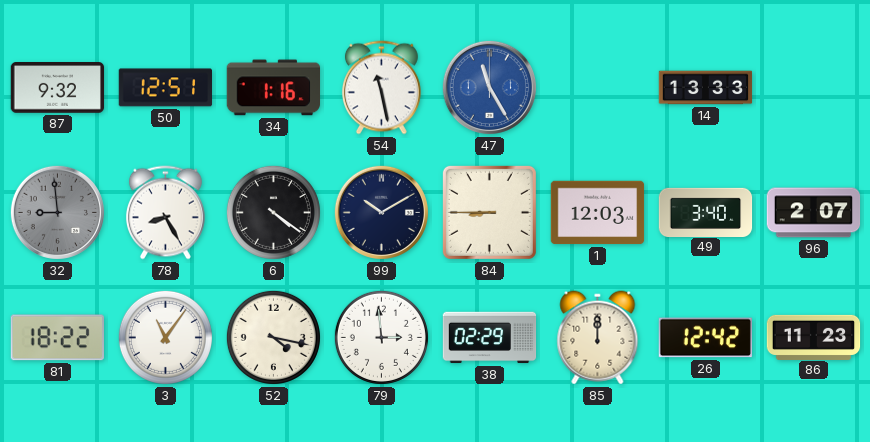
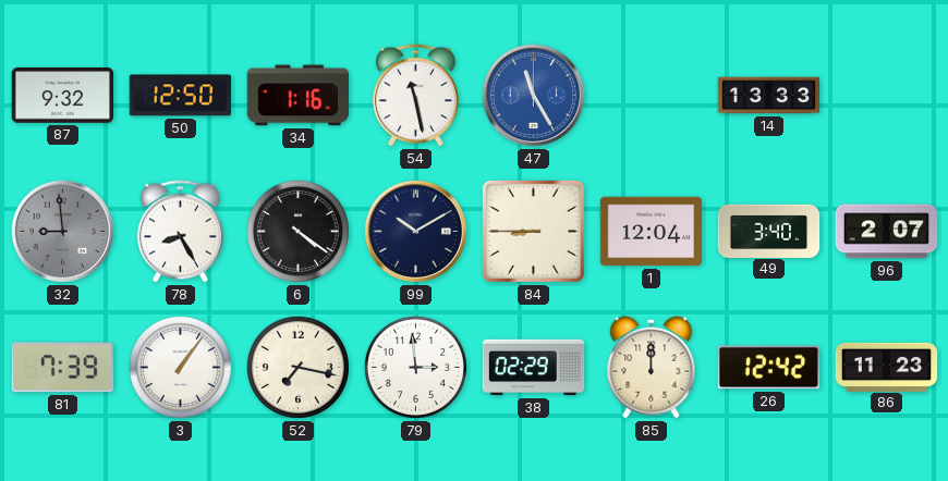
50: 12:51 -> 12:50 (180, 96)
1: 12:03 -> 12:04 (652, 232)
81: 18:22 -> 7:39 (62, 368)
3: 11:06 -> 1:06 (180, 367)
52: 4:17 -> 7:17 (297, 367)
